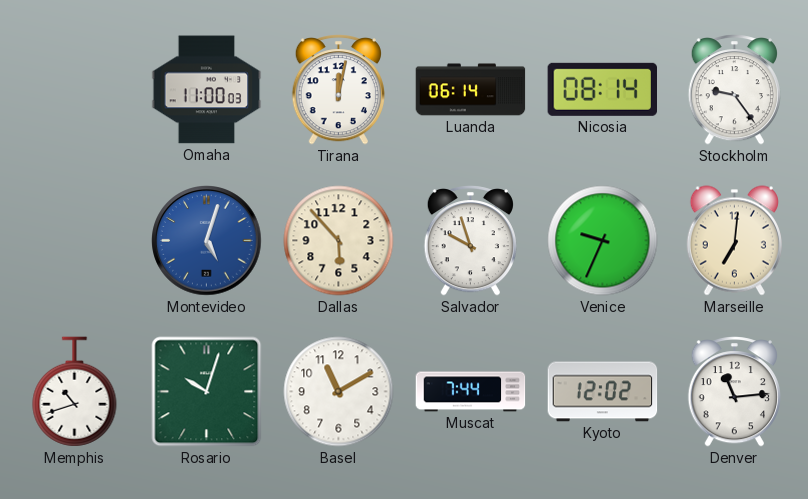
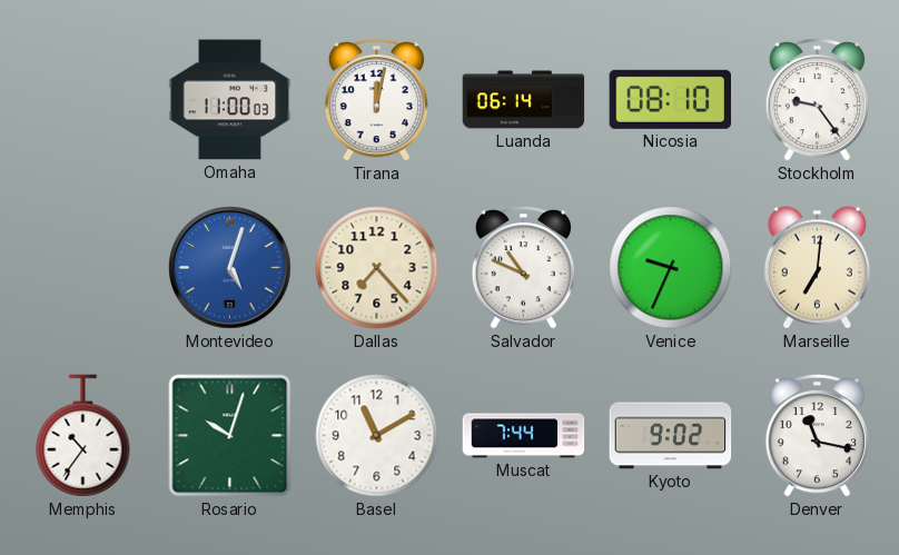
Nicosia: 08:14 -> 08:10 (670, 99)
Dallas: 5:53 -> 7:23 (377, 268)
Salvador: 9:57 -> 10:49 (523, 268)
Memphis: 10:42 -> 10:36 (83, 436)
Kyoto: 12:02 -> 9:02 (671, 436)
Denver: 11:14 -> 11:17 (817, 436)
